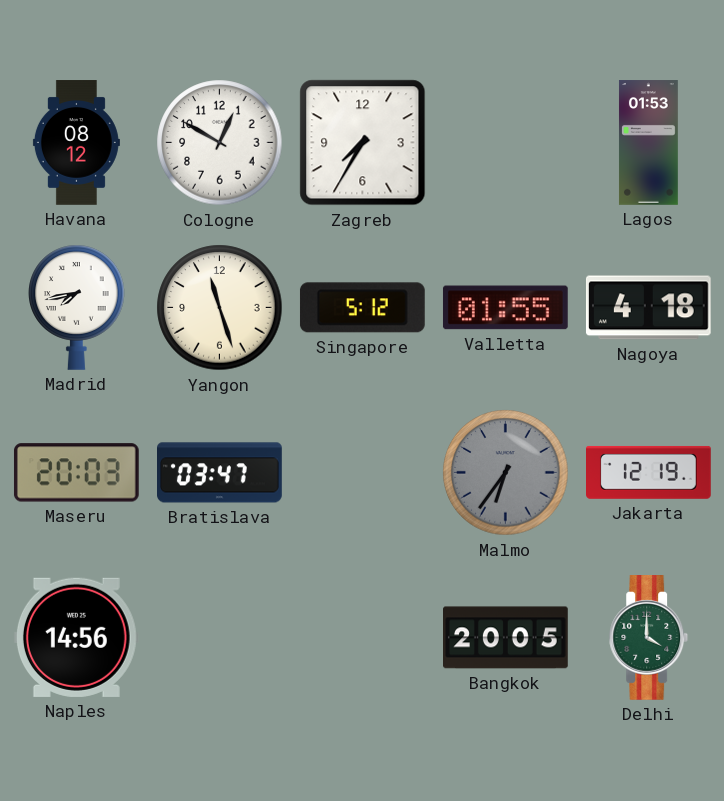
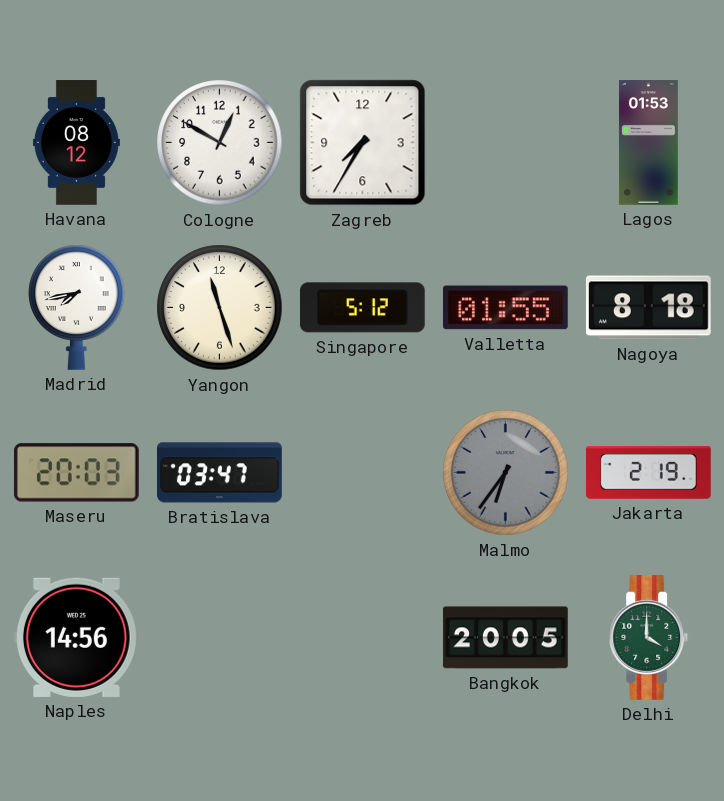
Nagoya: 4:18 -> 8:18 (648, 308)
Jakarta: 12:19 -> 2:19 (649, 472)
